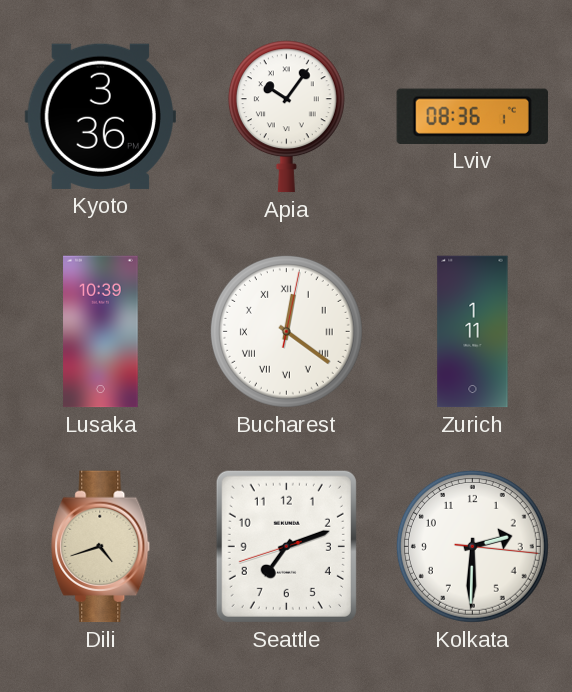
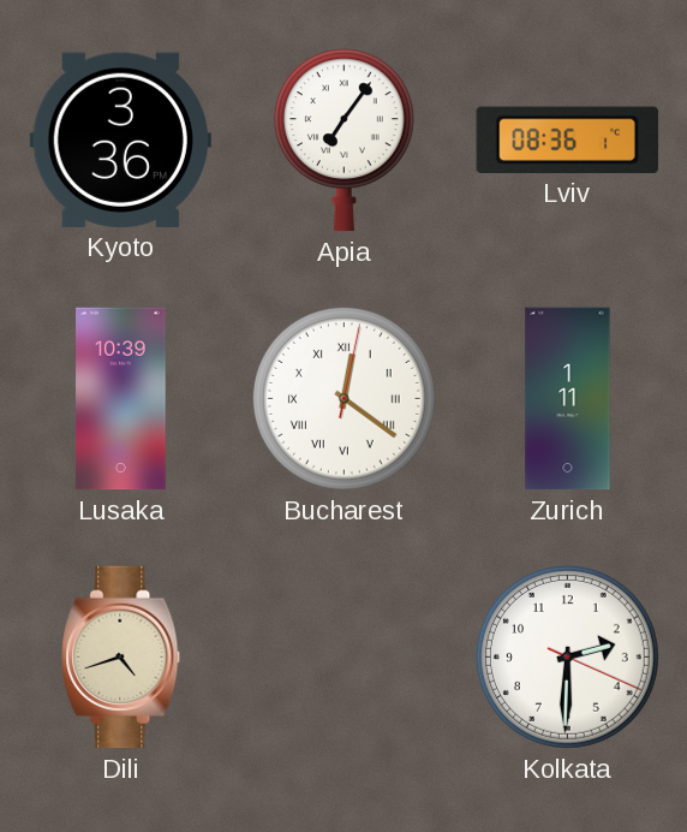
Apia: 10:06 -> 7:06 (343, 141)
Seattle: 7:11 -> none (286, 546)
Kolkata: 2:30:16 -> 2:30:19 (567, 656)
